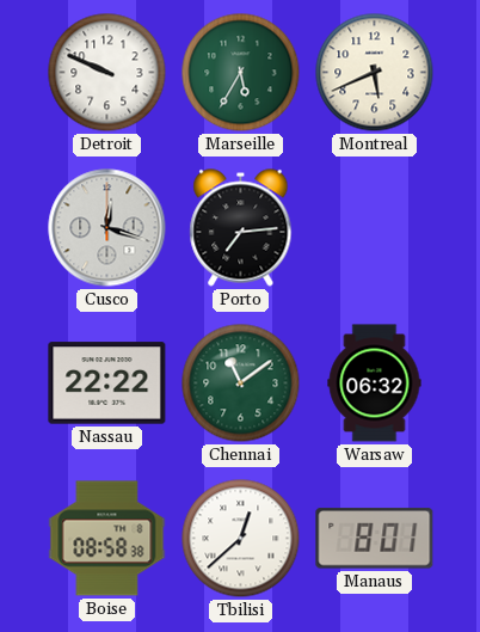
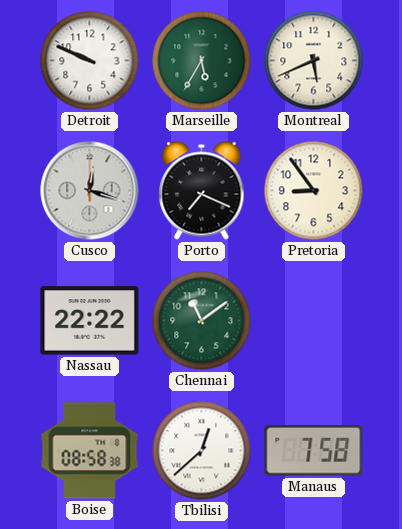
Porto: 7:14 -> 7:19 (202, 191)
Pretoria: none -> 8:54 (314, 191)
Warsaw: 06:32 -> none (375, 384)
Manaus: 8:01 -> 7:58 (314, 451)
